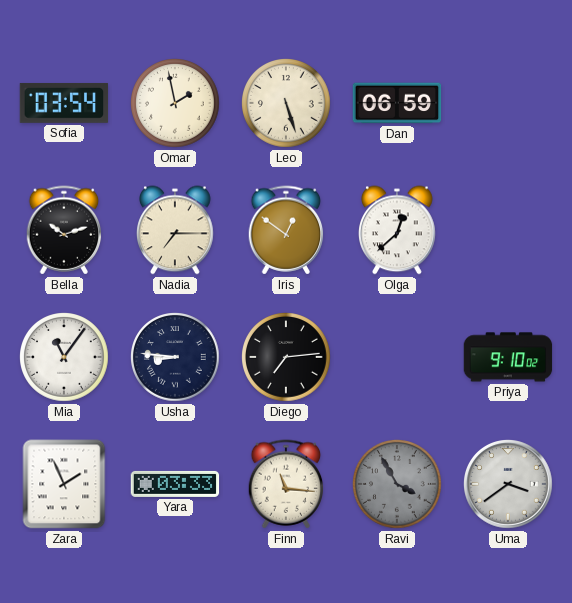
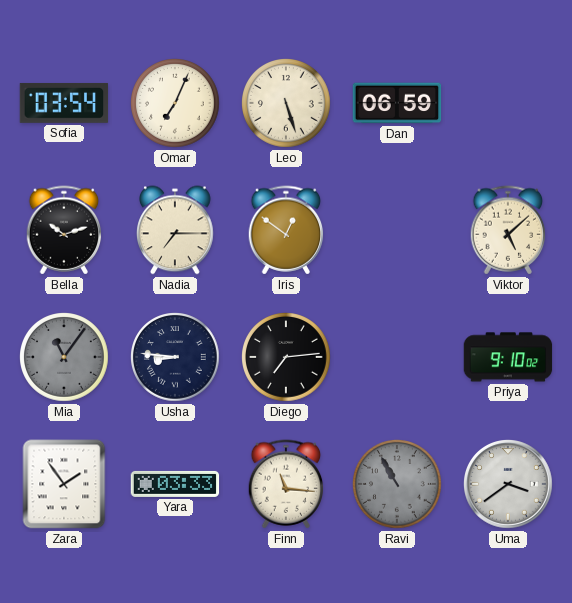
Omar: 1:58 -> 7:04 (176, 104)
Olga: 12:38 -> none (398, 230)
Viktor: none -> 5:08 (508, 230)
Mia dial: white -> grey (65, 358)
Zara: 1:56 -> 1:54 (64, 484)
Ravi: 3:55 -> 10:55 (398, 485)
